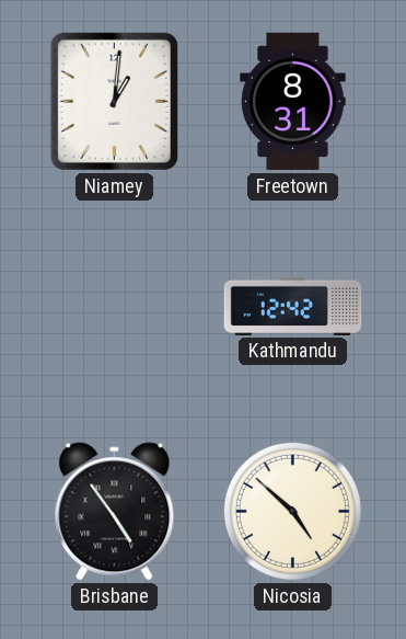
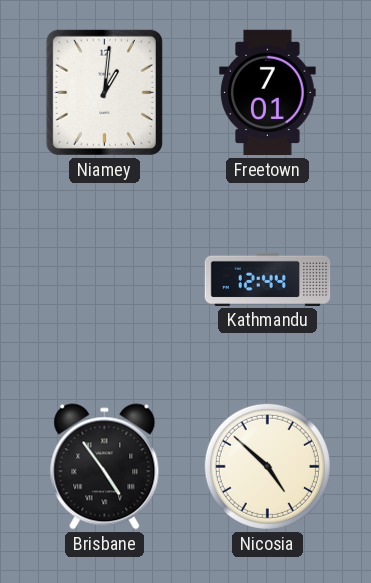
Freetown: 8:31 -> 7:01 (268, 93)
Kathmandu: 12:42 -> 12:44 (268, 279)
